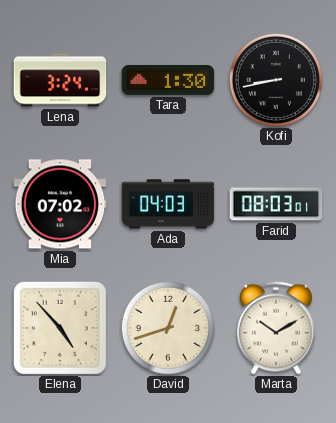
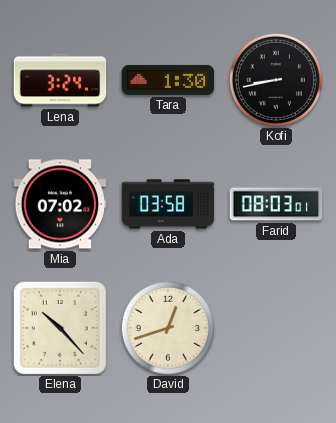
Ada: 04:03 -> 03:58 (168, 204)
Elena: 4:53 -> 10:23 (60, 328)
Marta: 10:10 -> none (276, 328)
